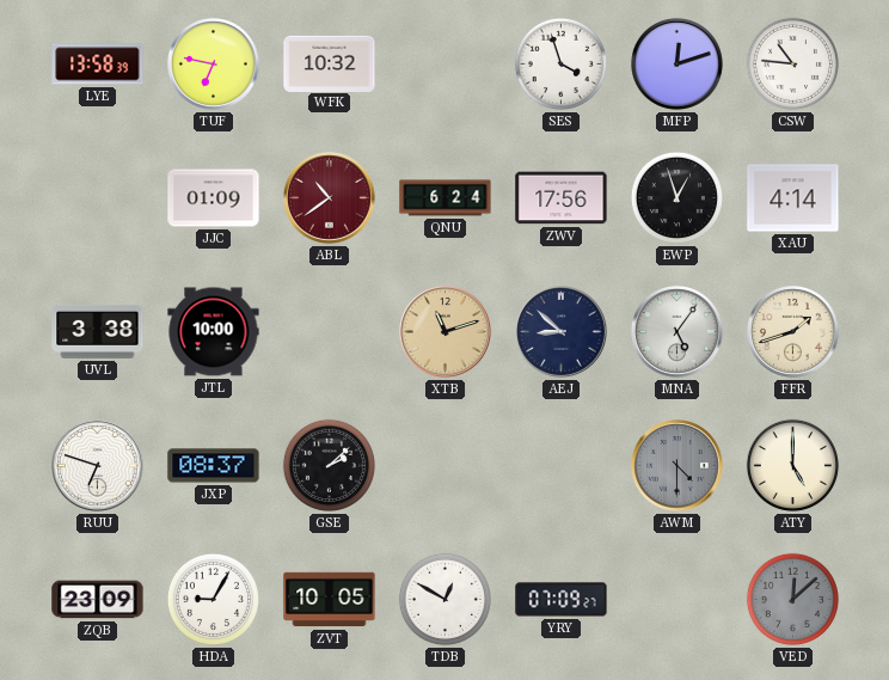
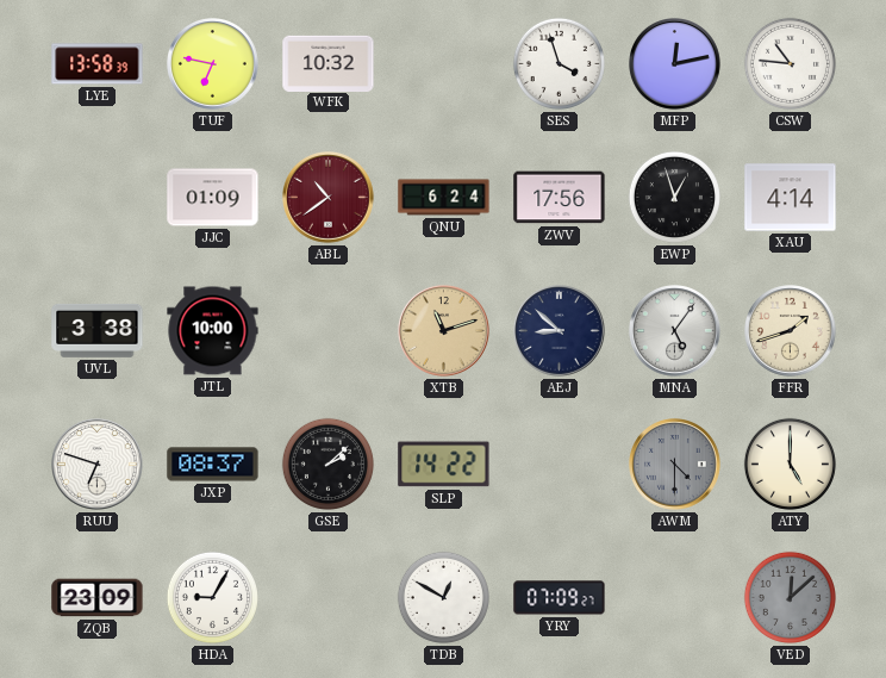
MFP: 12:12 -> 12:13 (675, 64)
SLP: none -> 14:22 (444, 465)
ZVT: 10:05 -> none (330, 600)
